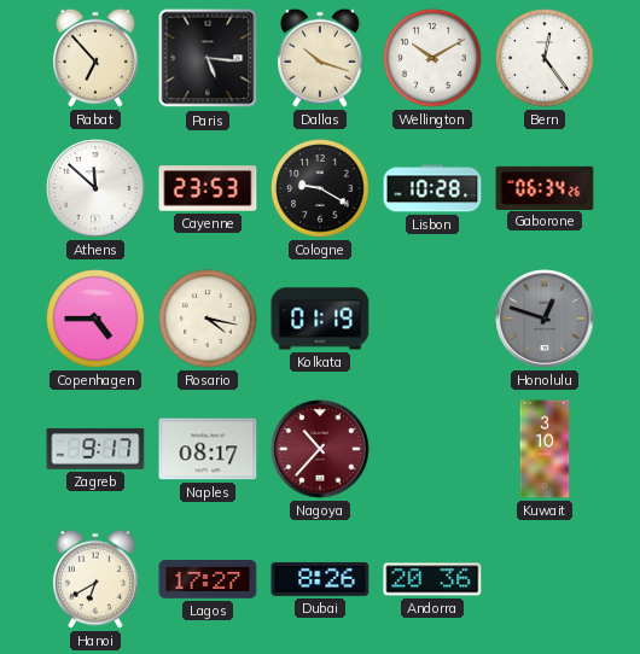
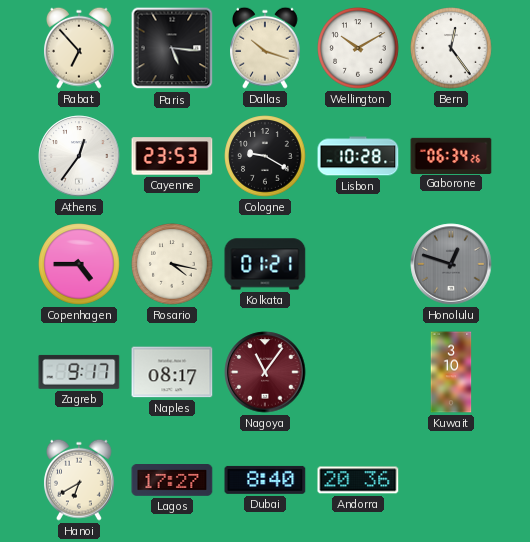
Athens: 11:52 -> 12:36 (79, 156)
Kolkata: 01:19 -> 01:21 (265, 264)
Nagoya: 10:37 -> 11:06 (265, 372)
Dubai: 8:26 -> 8:40 (265, 480)
